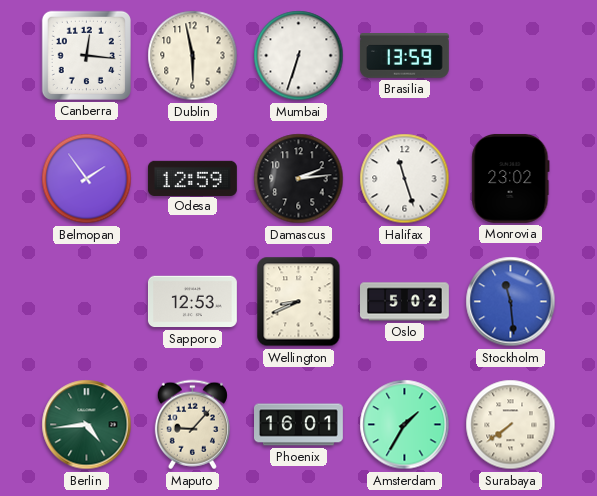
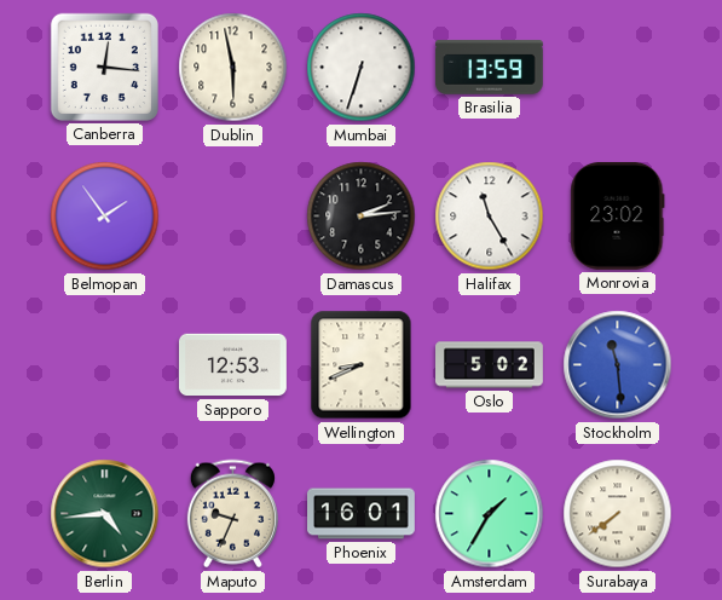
Odesa: 12:59 -> none (192, 178)
Halifax: 11:27 -> 11:25 (490, 217)
Maputo: 9:07 -> 9:34 (232, 514)
